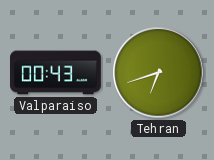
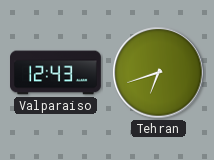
Valparaiso: 00:43 -> 12:43 (56, 73)
